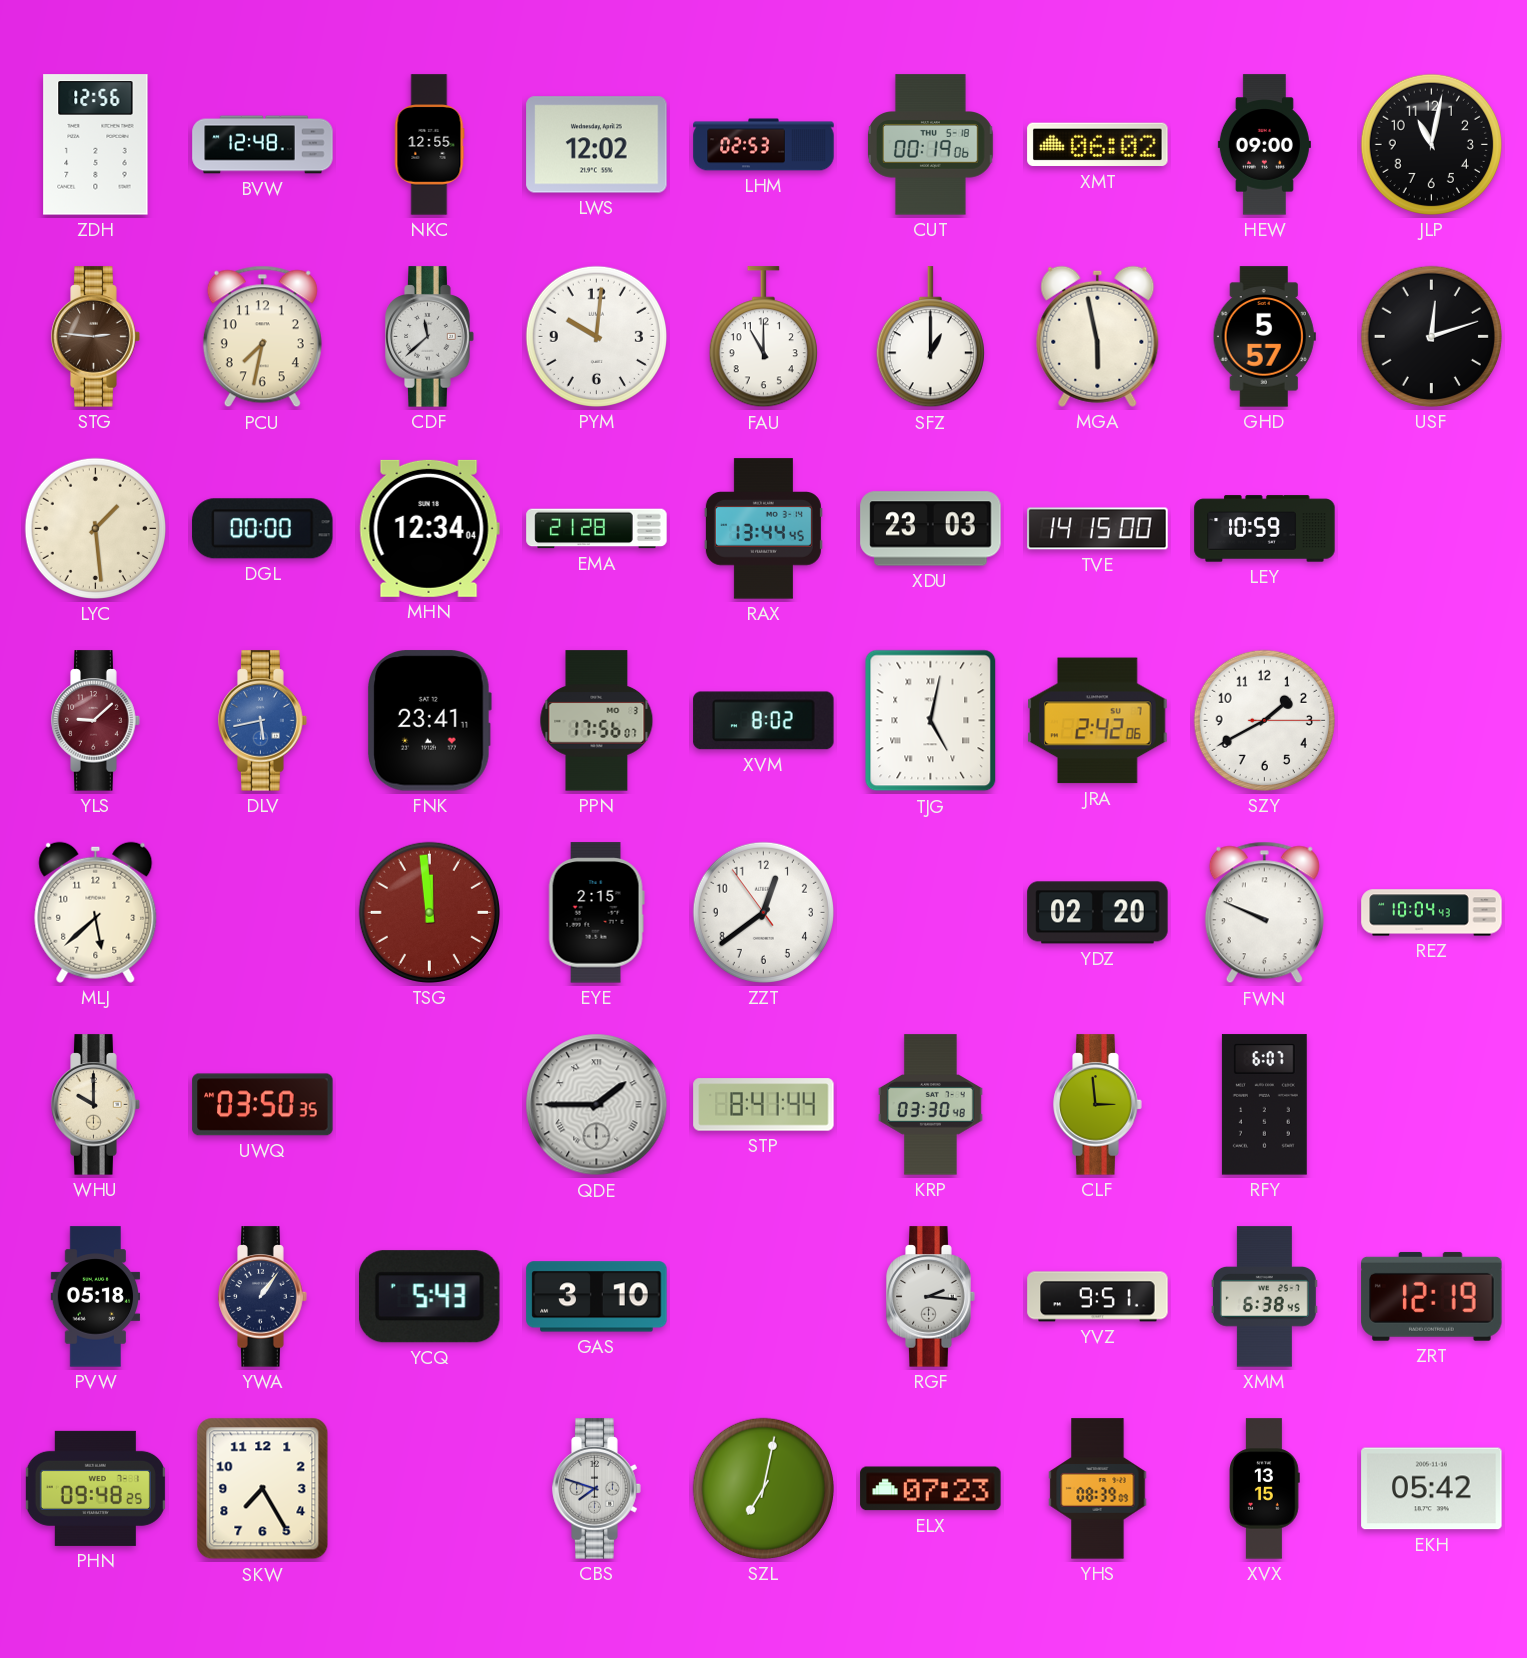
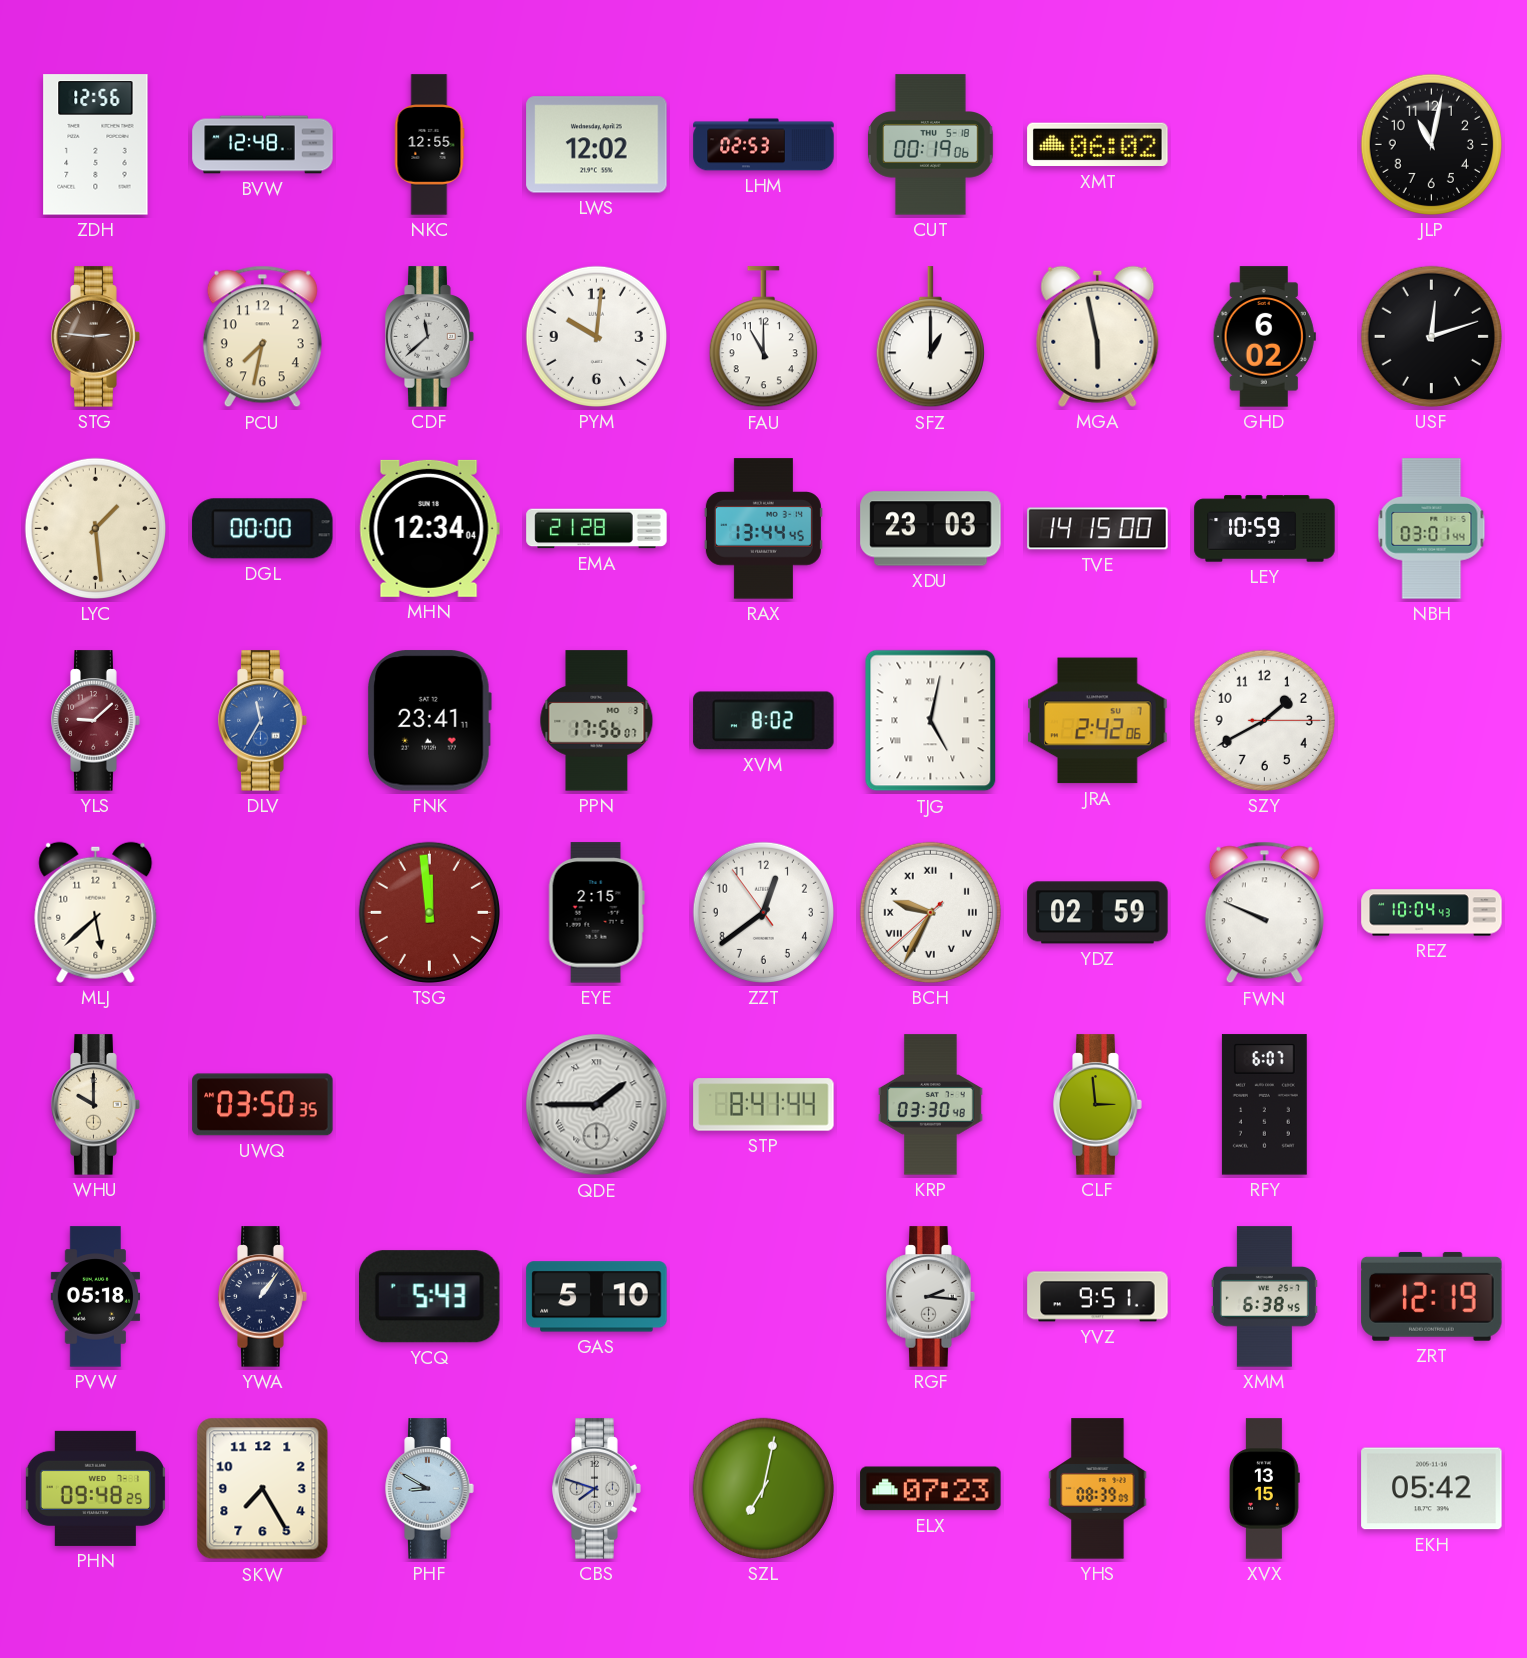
HEW: 09:00 -> none (1264, 145)
GHD: 5:57 -> 6:02 (1264, 337)
NBH: none -> 03:01 (1432, 529)
DLV: 5:43 -> 11:35 (263, 721)
BCH: none -> 9:34 (930, 912)
YDZ: 02:20 -> 02:59 (1098, 913)
GAS: 3:10 -> 5:10 (597, 1297)
PHF: none -> 8:50 (430, 1489)
